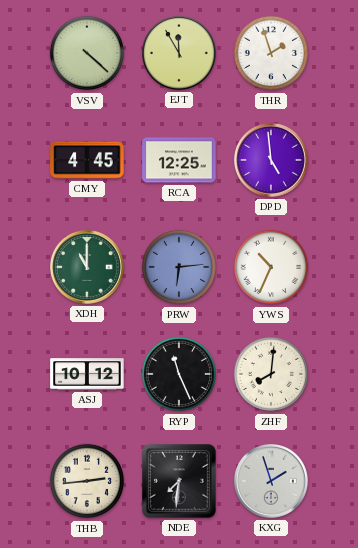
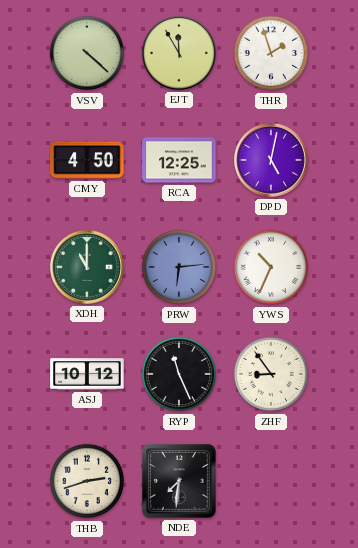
CMY: 4:45 -> 4:50 (87, 160)
DPD: 4:59 -> 5:02 (272, 161)
ZHF: 8:01 -> 8:54 (271, 374)
THB: 2:44 -> 2:42 (87, 481)
KXG: 1:57 -> none (272, 482)
